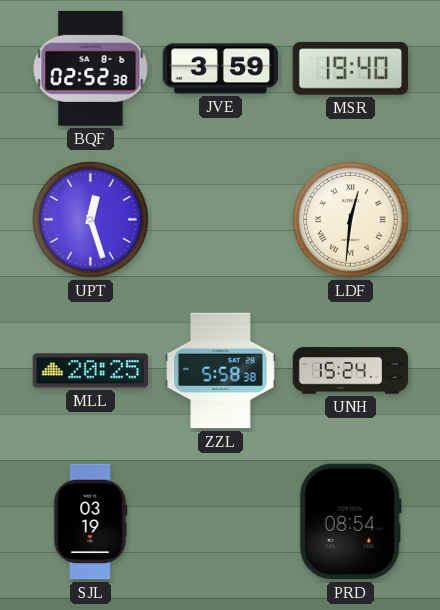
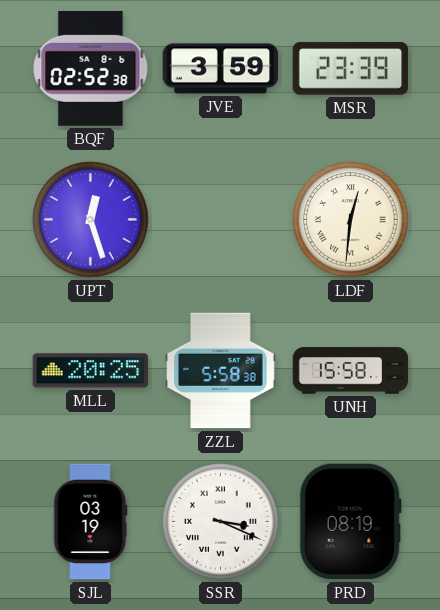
MSR: 19:40 -> 23:39 (351, 69)
UNH: 15:24 -> 15:58 (351, 371)
SSR: none -> 3:19 (221, 522)
PRD: 08:54 -> 08:19 (350, 522)
